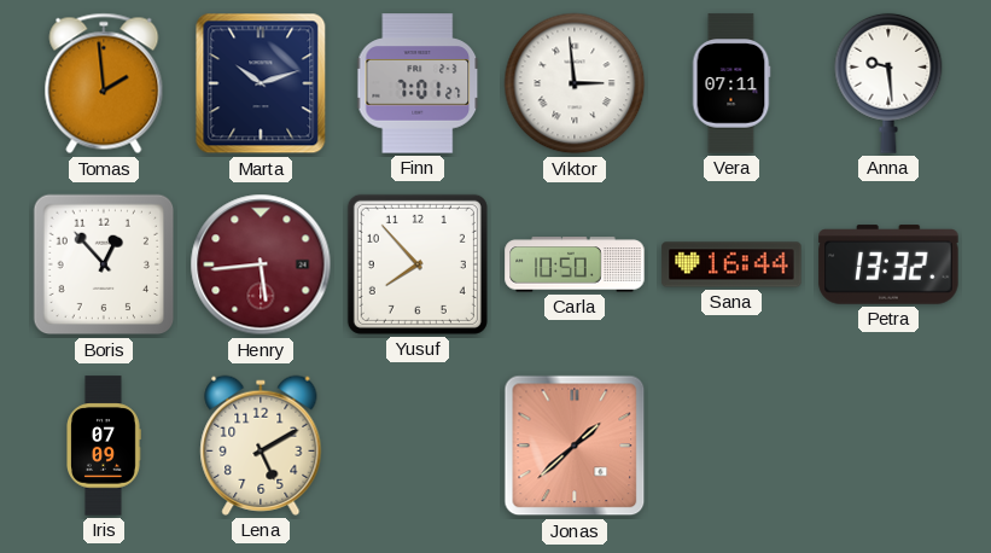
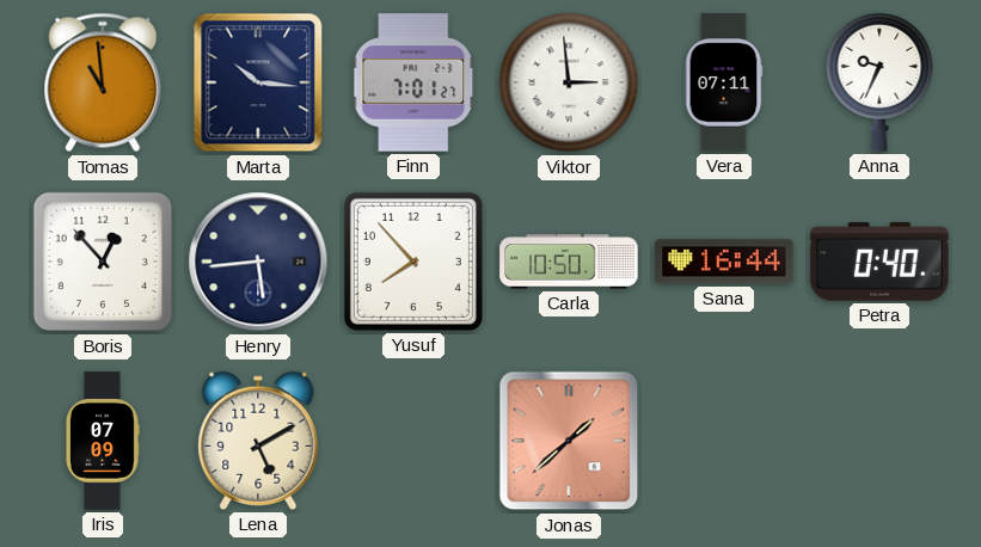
Tomas: 1:59 -> 10:59 (103, 82)
Marta: 10:12 -> 10:16 (258, 82)
Anna: 9:29 -> 9:34 (879, 82)
Henry dial: burgundy -> navy (258, 262)
Petra: 13:32 -> 0:40 (879, 262)
